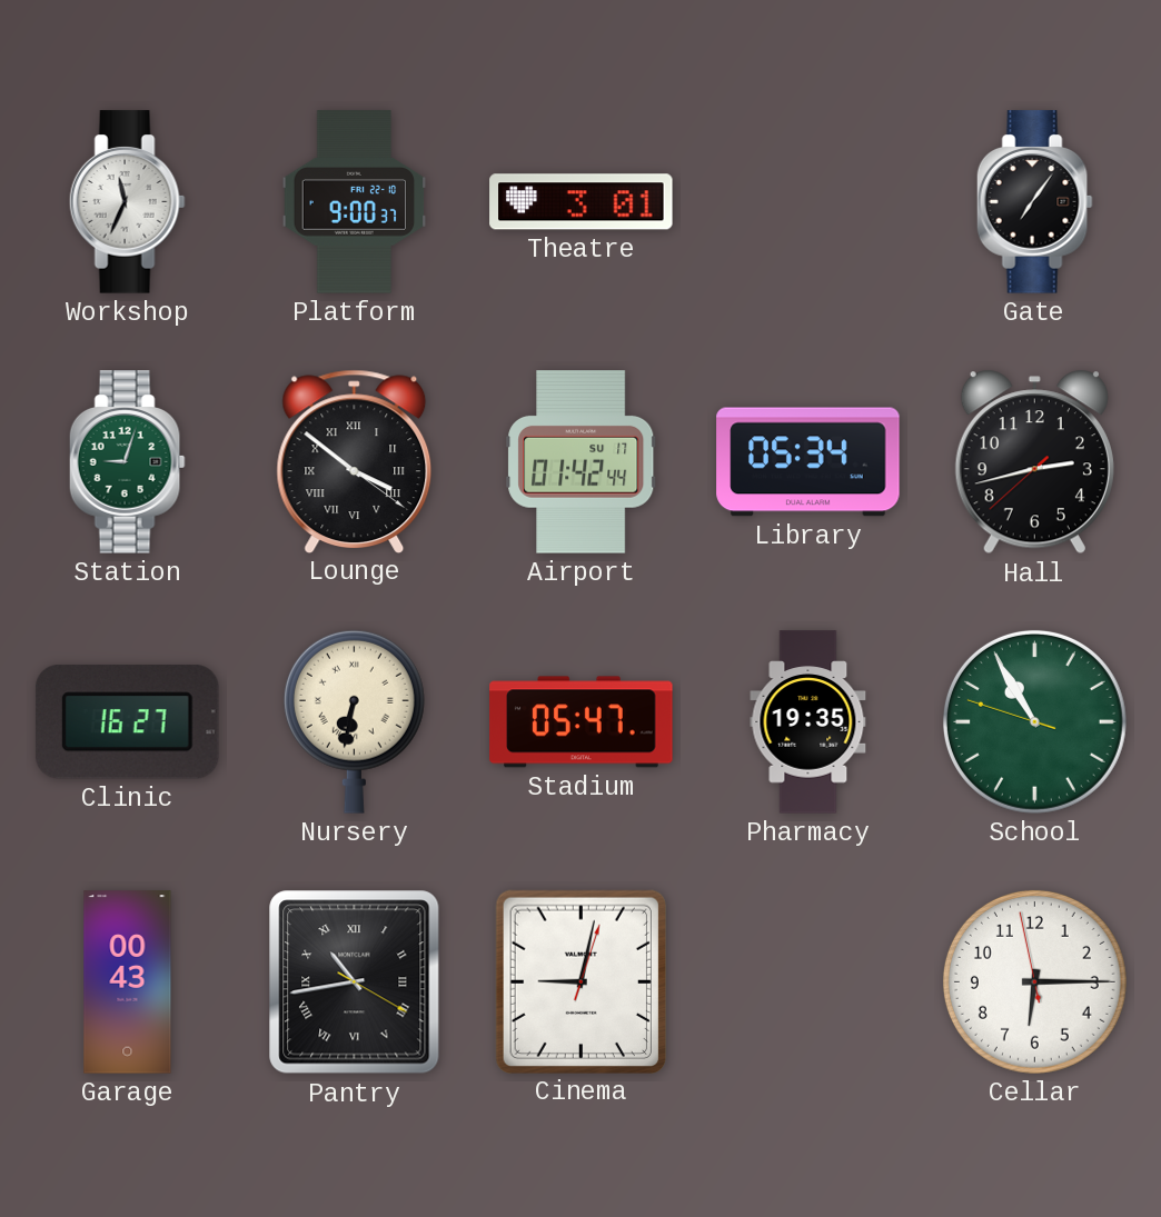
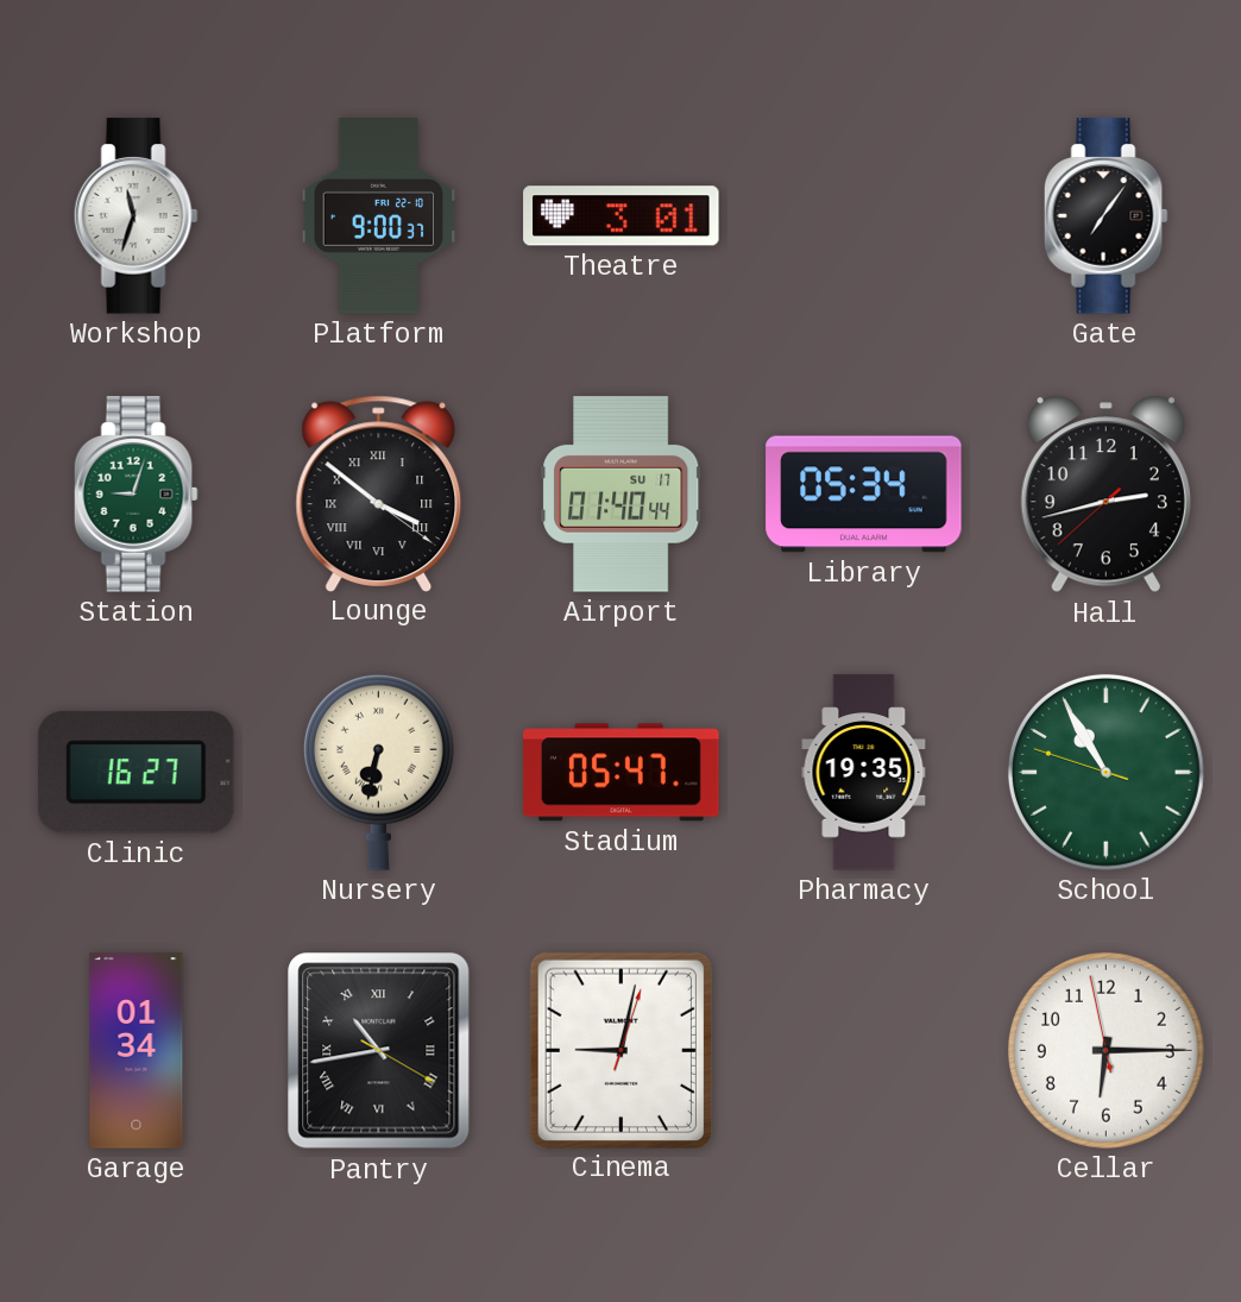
Workshop: 11:34 -> 11:33 (136, 216)
Airport: 01:42 -> 01:40 (622, 495)
Garage: 00:43 -> 01:34 (137, 1051)
